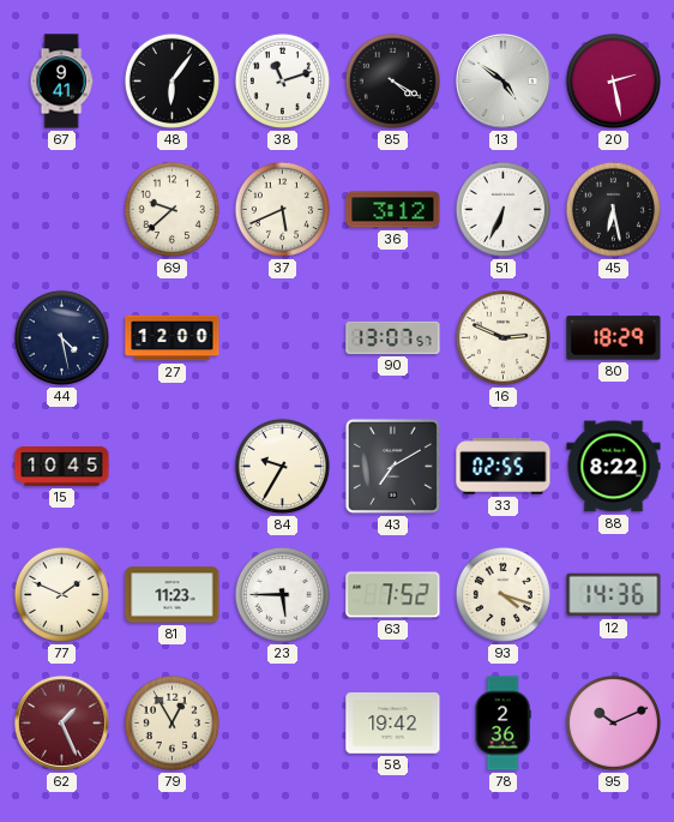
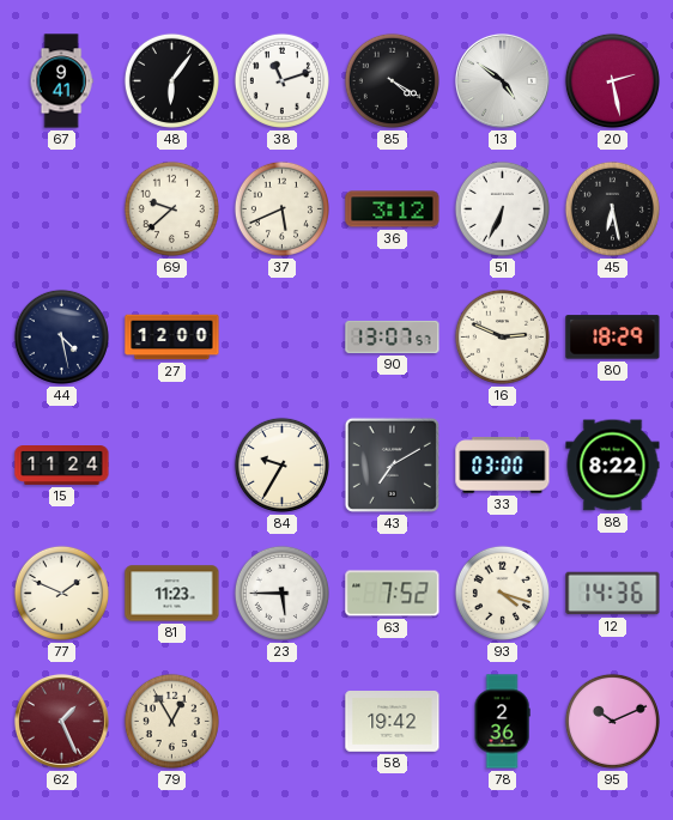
15: 10:45 -> 11:24 (62, 466)
33: 02:55 -> 03:00 (503, 466)
